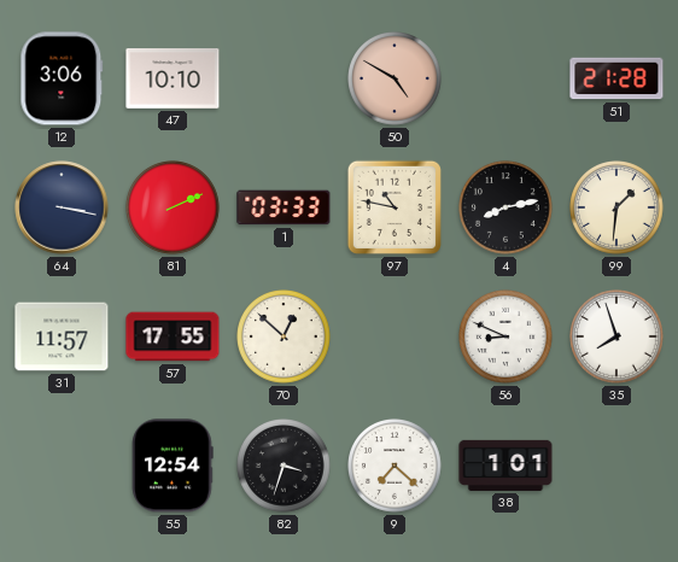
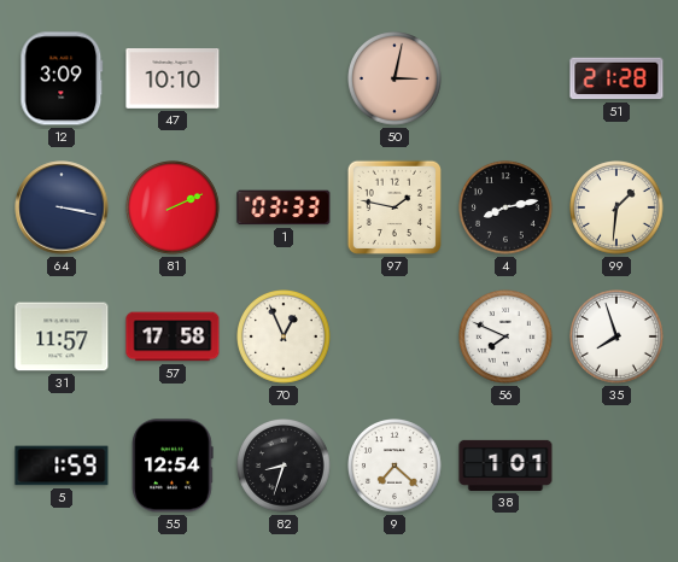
12: 3:06 -> 3:09 (62, 78)
50: 4:50 -> 3:02 (396, 80)
97: 10:47 -> 1:47 (394, 207)
57: 17:55 -> 17:58 (173, 336)
70: 12:52 -> 12:56 (285, 338)
56: 8:49 -> 7:49 (507, 338)
5: none -> 1:59 (62, 466)
82: 3:33 -> 8:33 (285, 467)
